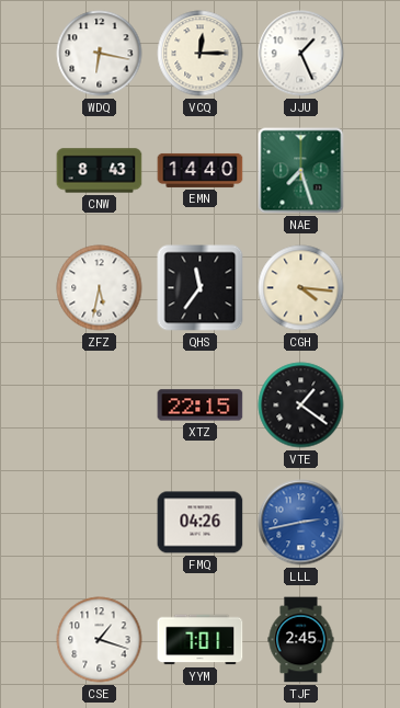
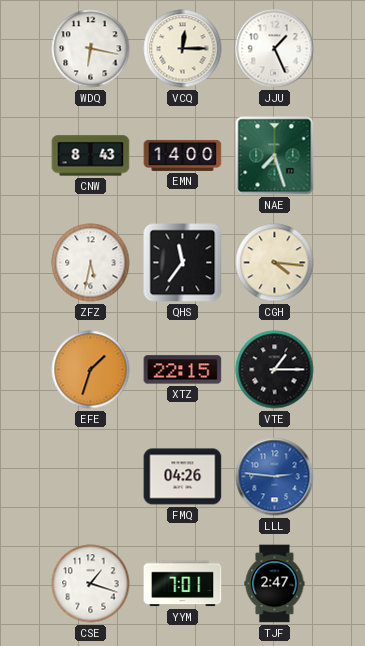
EMN: 14:40 -> 14:00 (183, 155)
EFE: none -> 1:33 (91, 370)
VTE: 1:21 -> 1:15 (275, 370)
LLL: 2:43 -> 2:46 (275, 477)
TJF: 2:45 -> 2:47 (275, 584)
